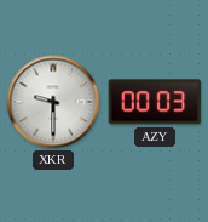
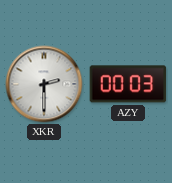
XKR: 9:30 -> 2:30 (44, 84)
